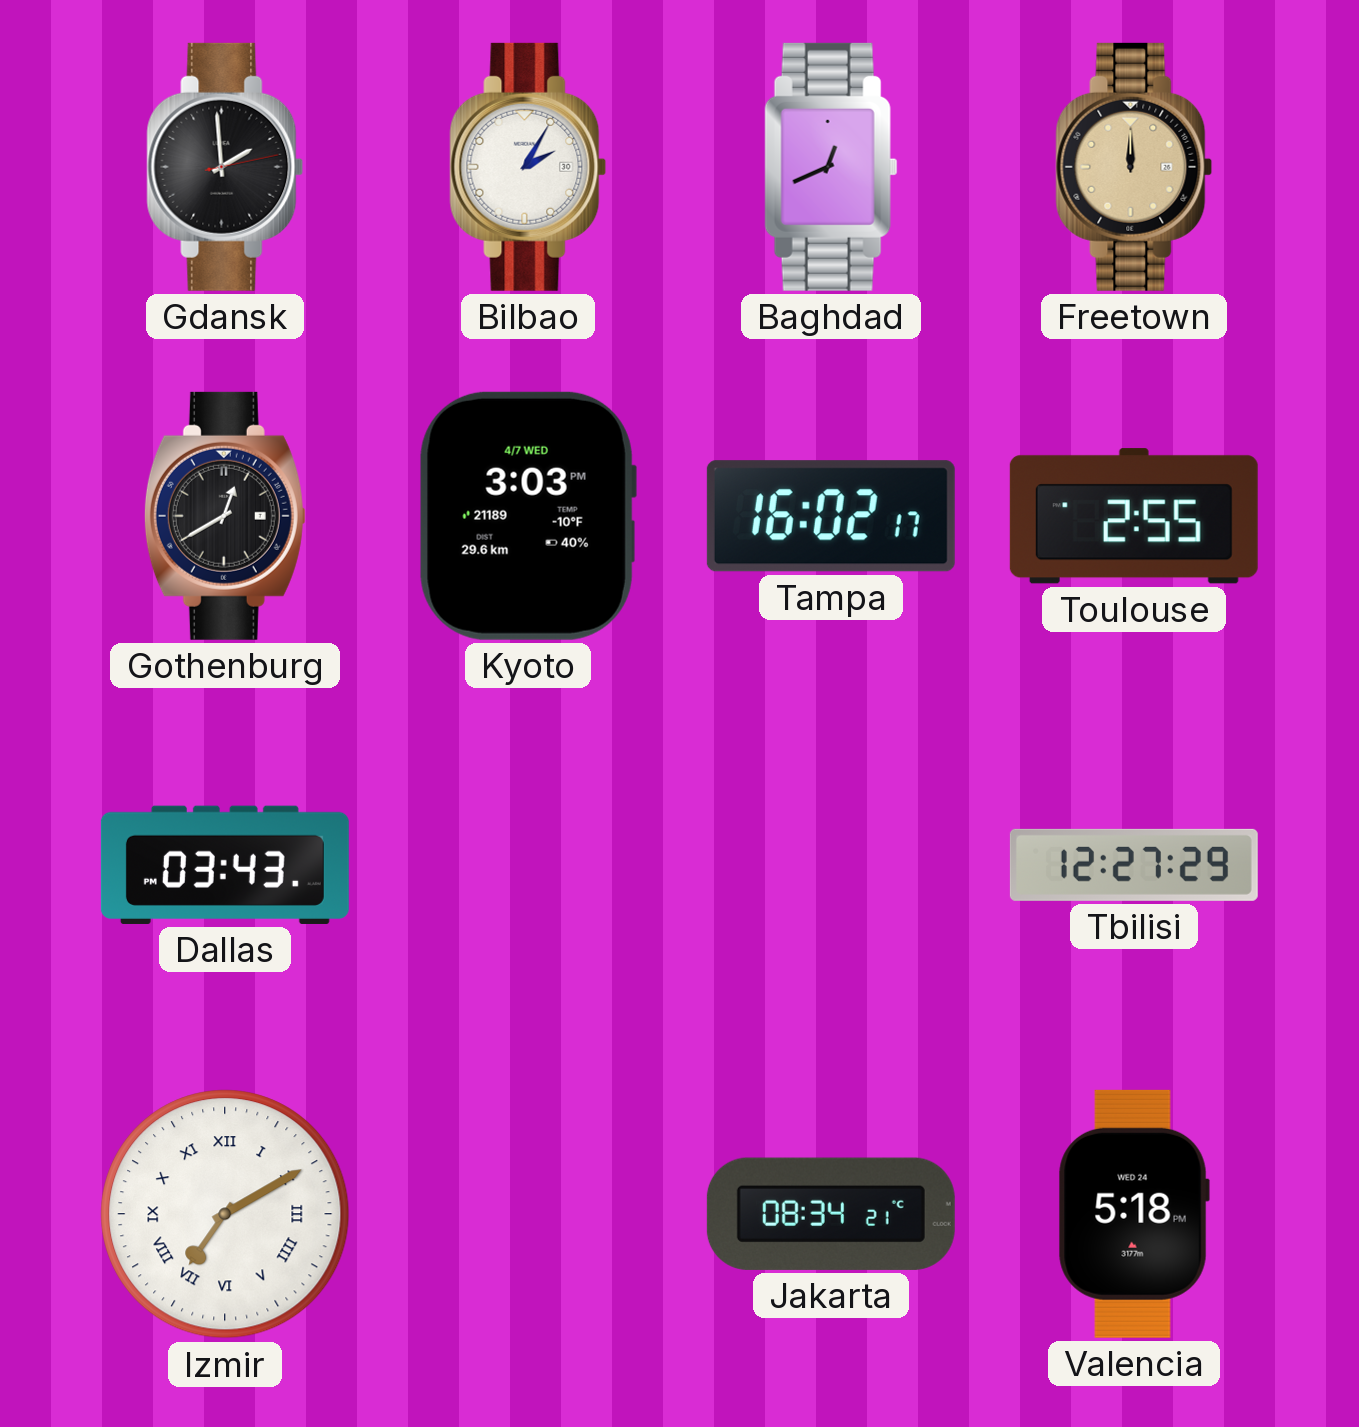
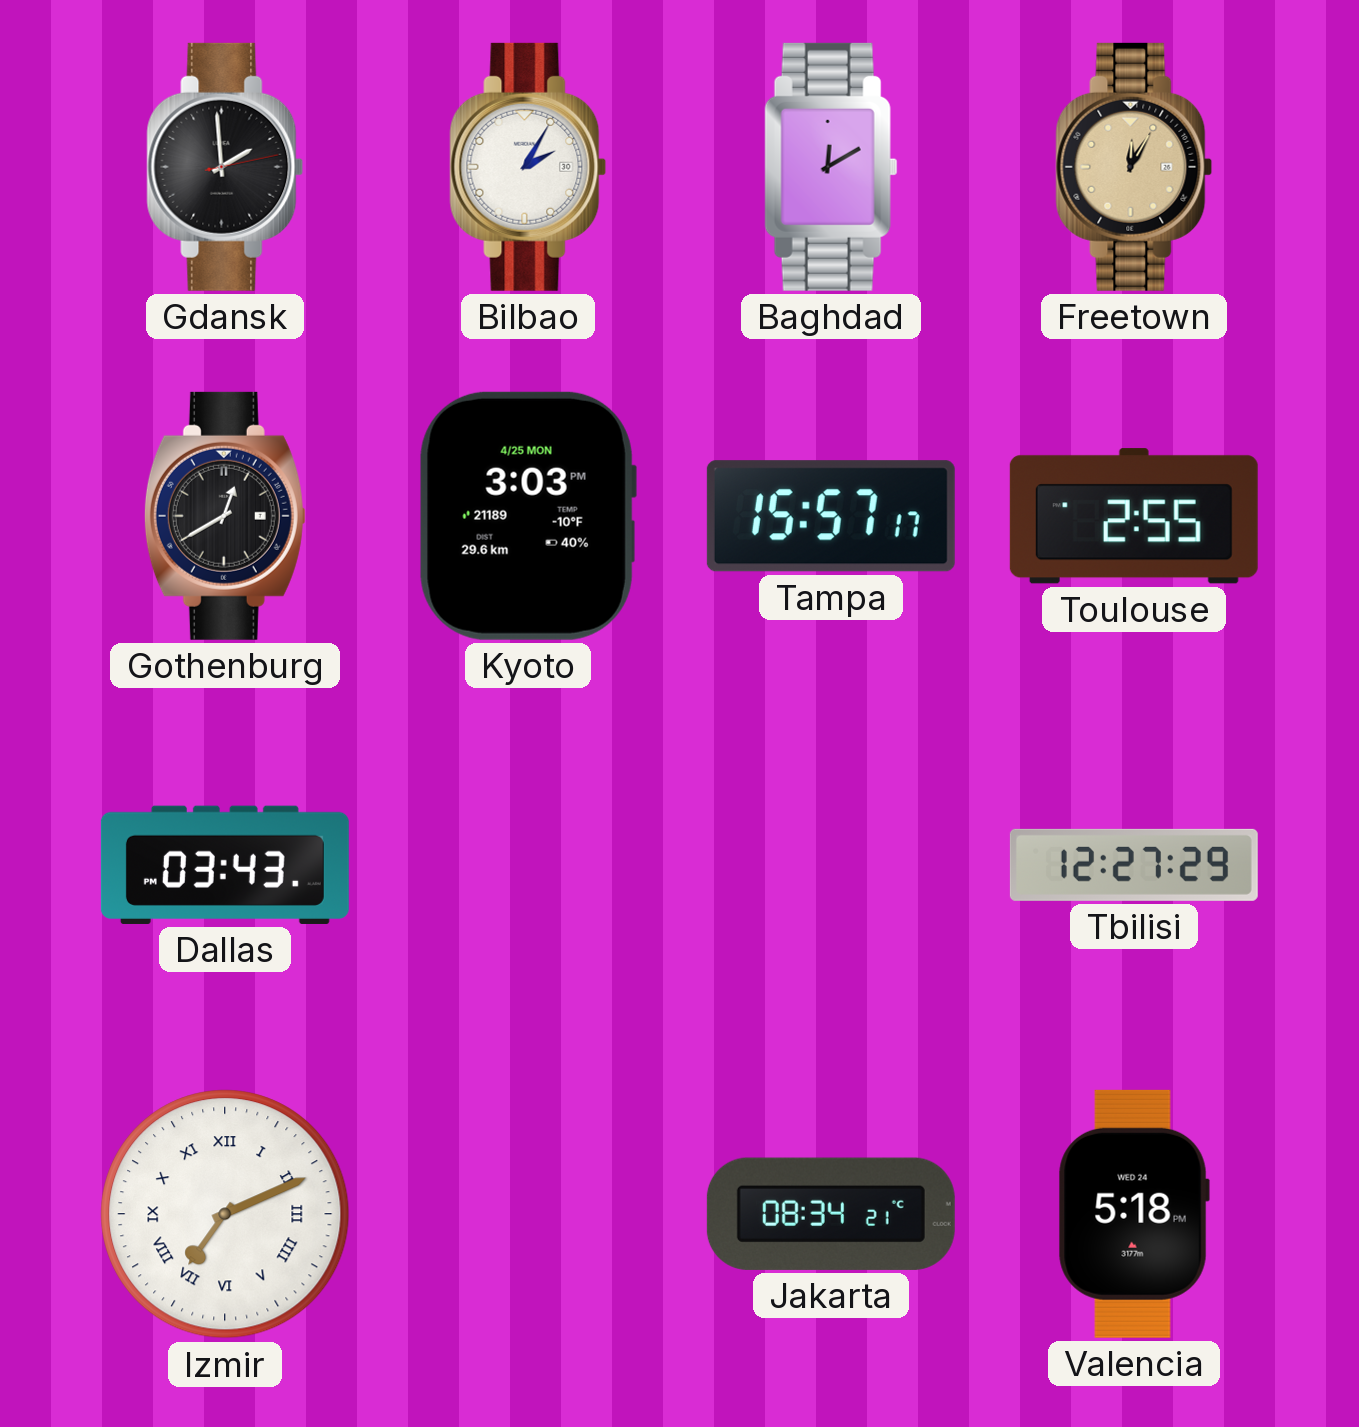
Baghdad: 12:41 -> 12:10 (831, 167)
Freetown: 12:00 -> 12:05 (1134, 167)
Kyoto date: 4/7 WED -> 4/25 MON (528, 516)
Tampa: 16:02 -> 15:57 (831, 516)
Izmir: 7:10 -> 7:11 (225, 1214)
